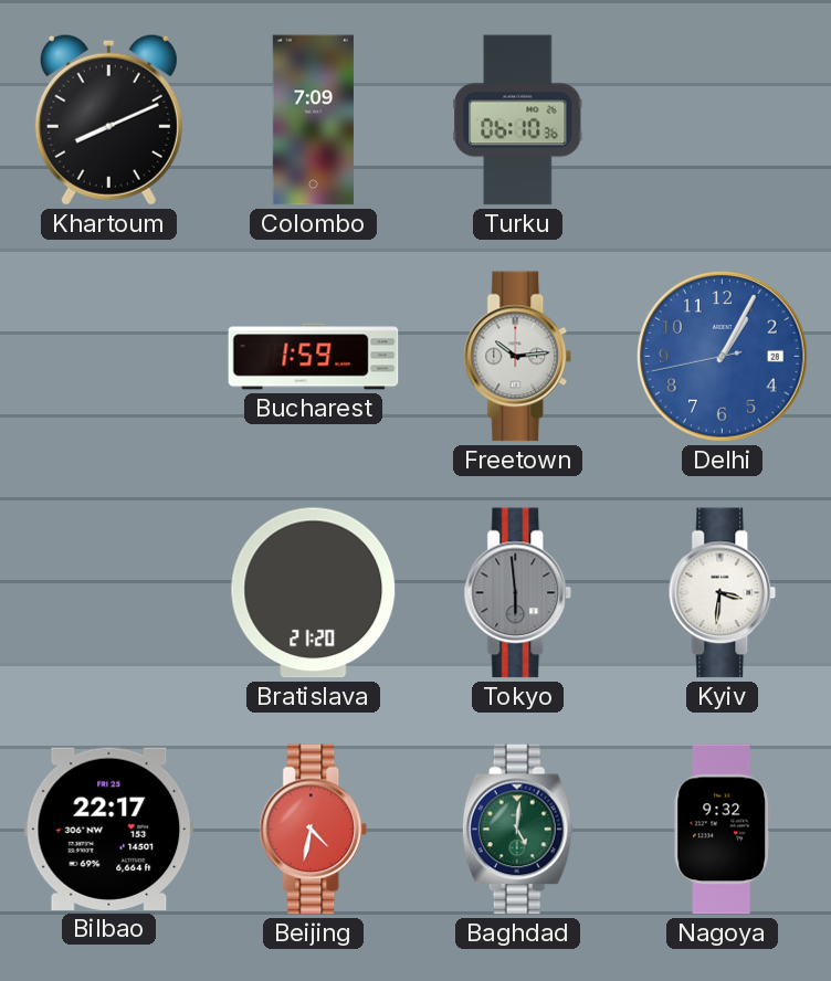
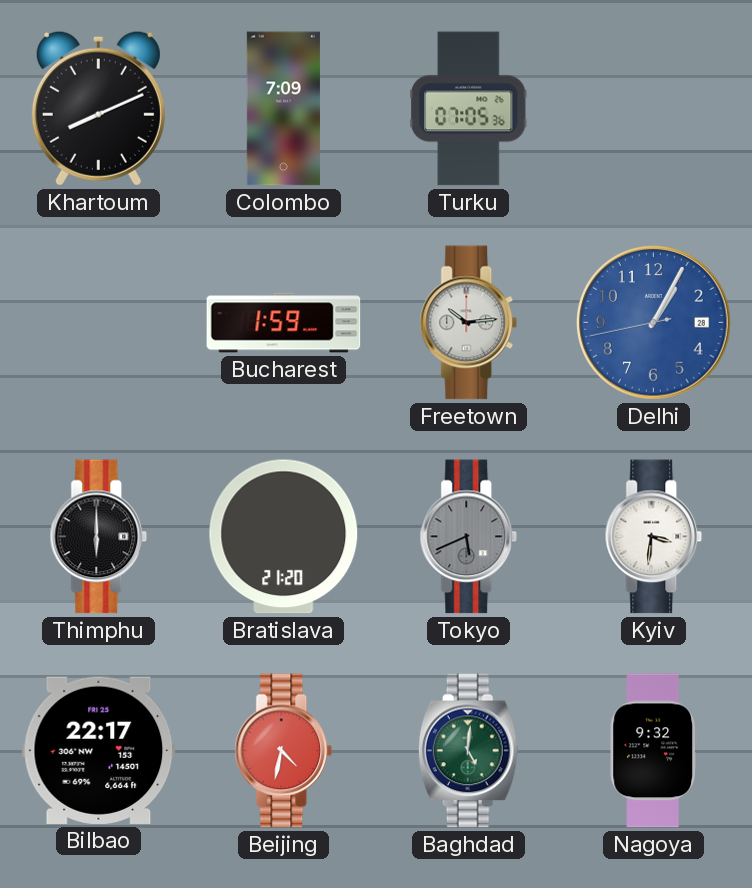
Turku: 06:10 -> 07:05 (469, 109)
Thimphu: none -> 6:00 (99, 537)
Tokyo: 5:59 -> 5:41 (469, 537)
